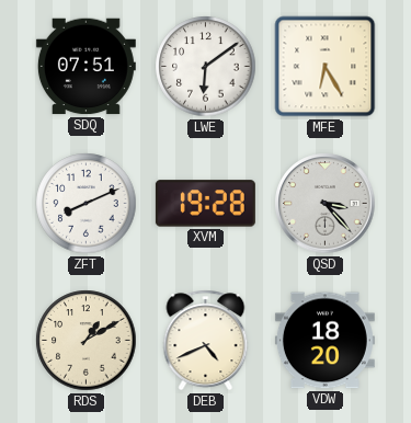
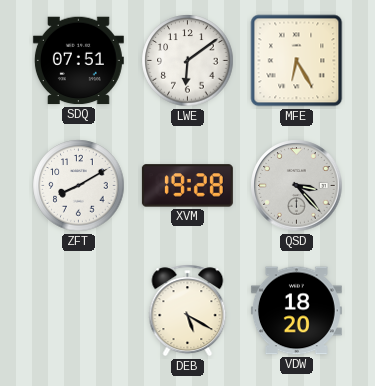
ZFT: 8:11 -> 8:10 (79, 186)
RDS: 1:10 -> none (87, 341)
DEB: 4:41 -> 5:20 (188, 311)
